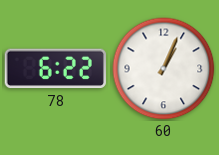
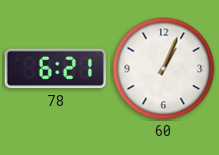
78: 6:22 -> 6:21 (55, 69)
